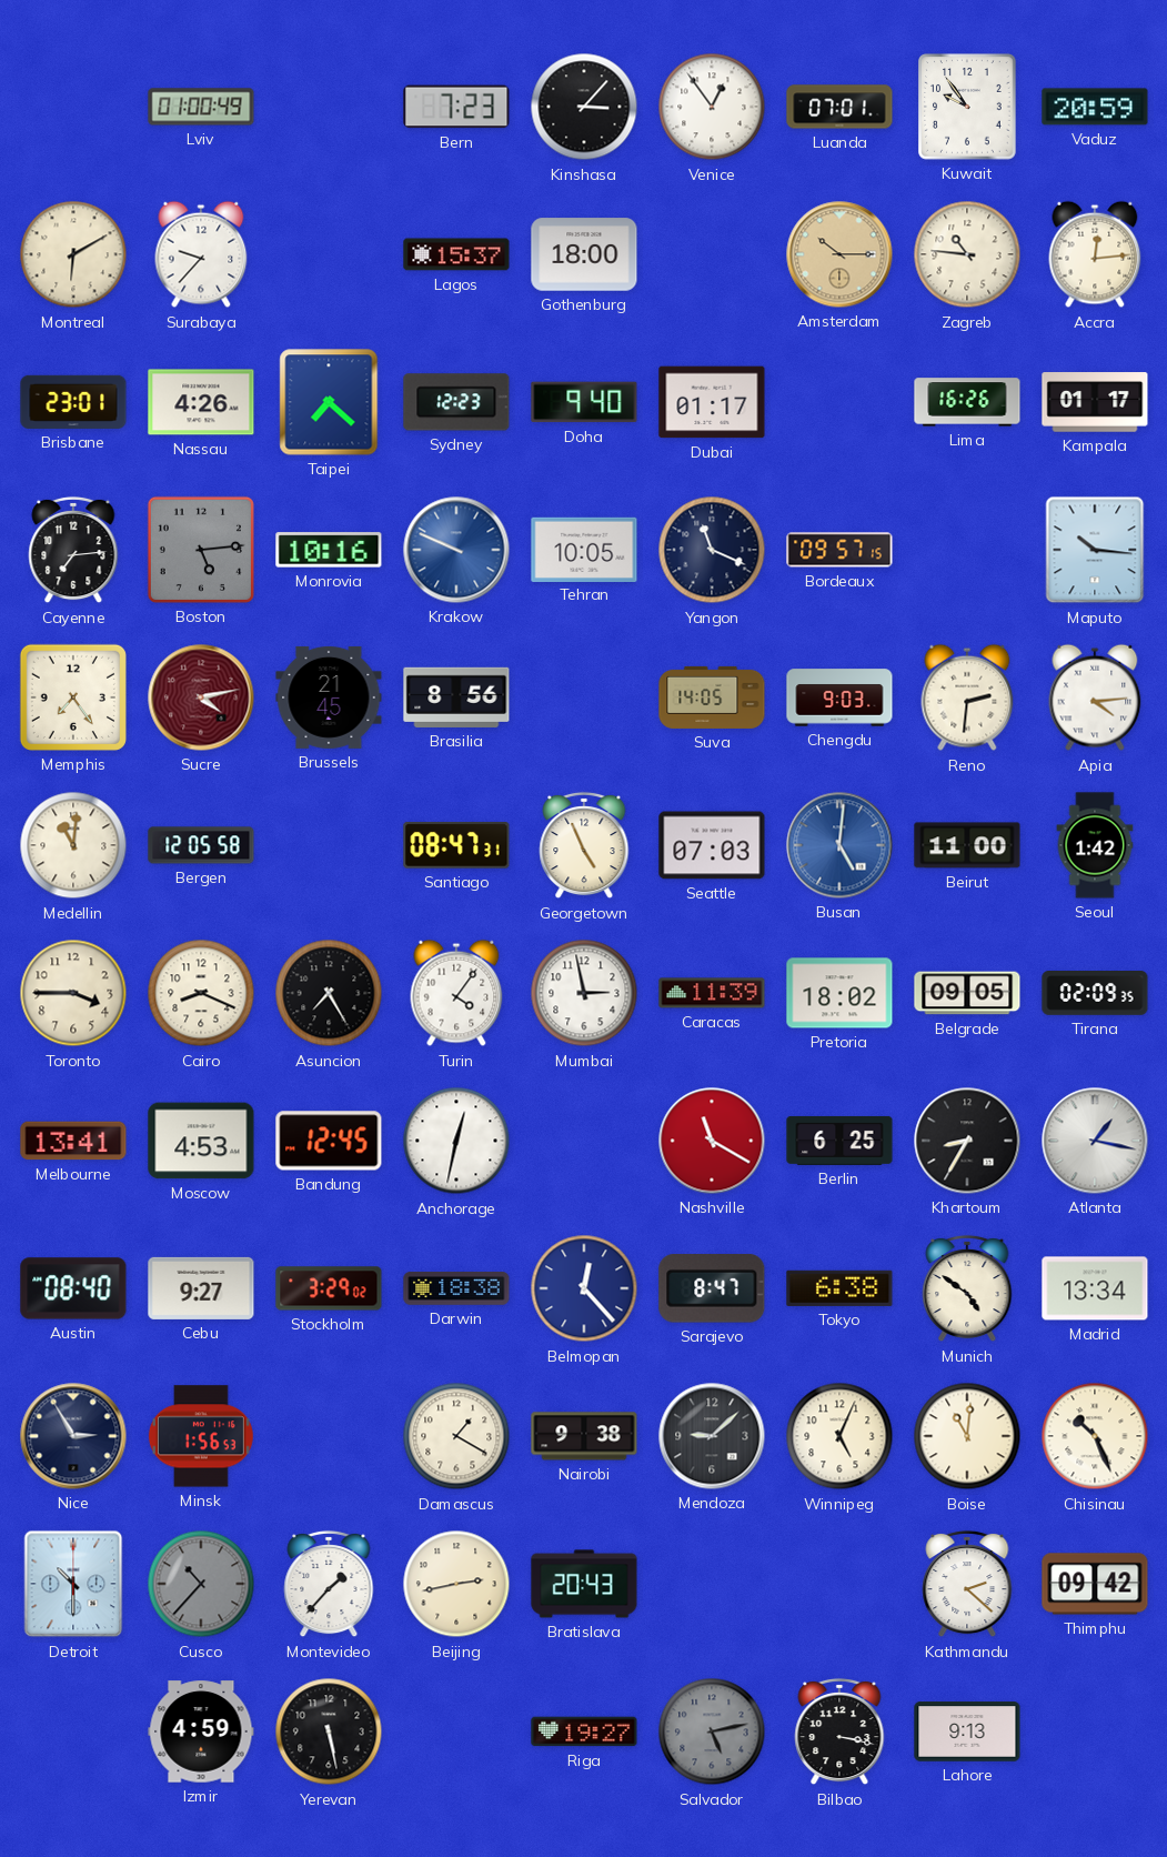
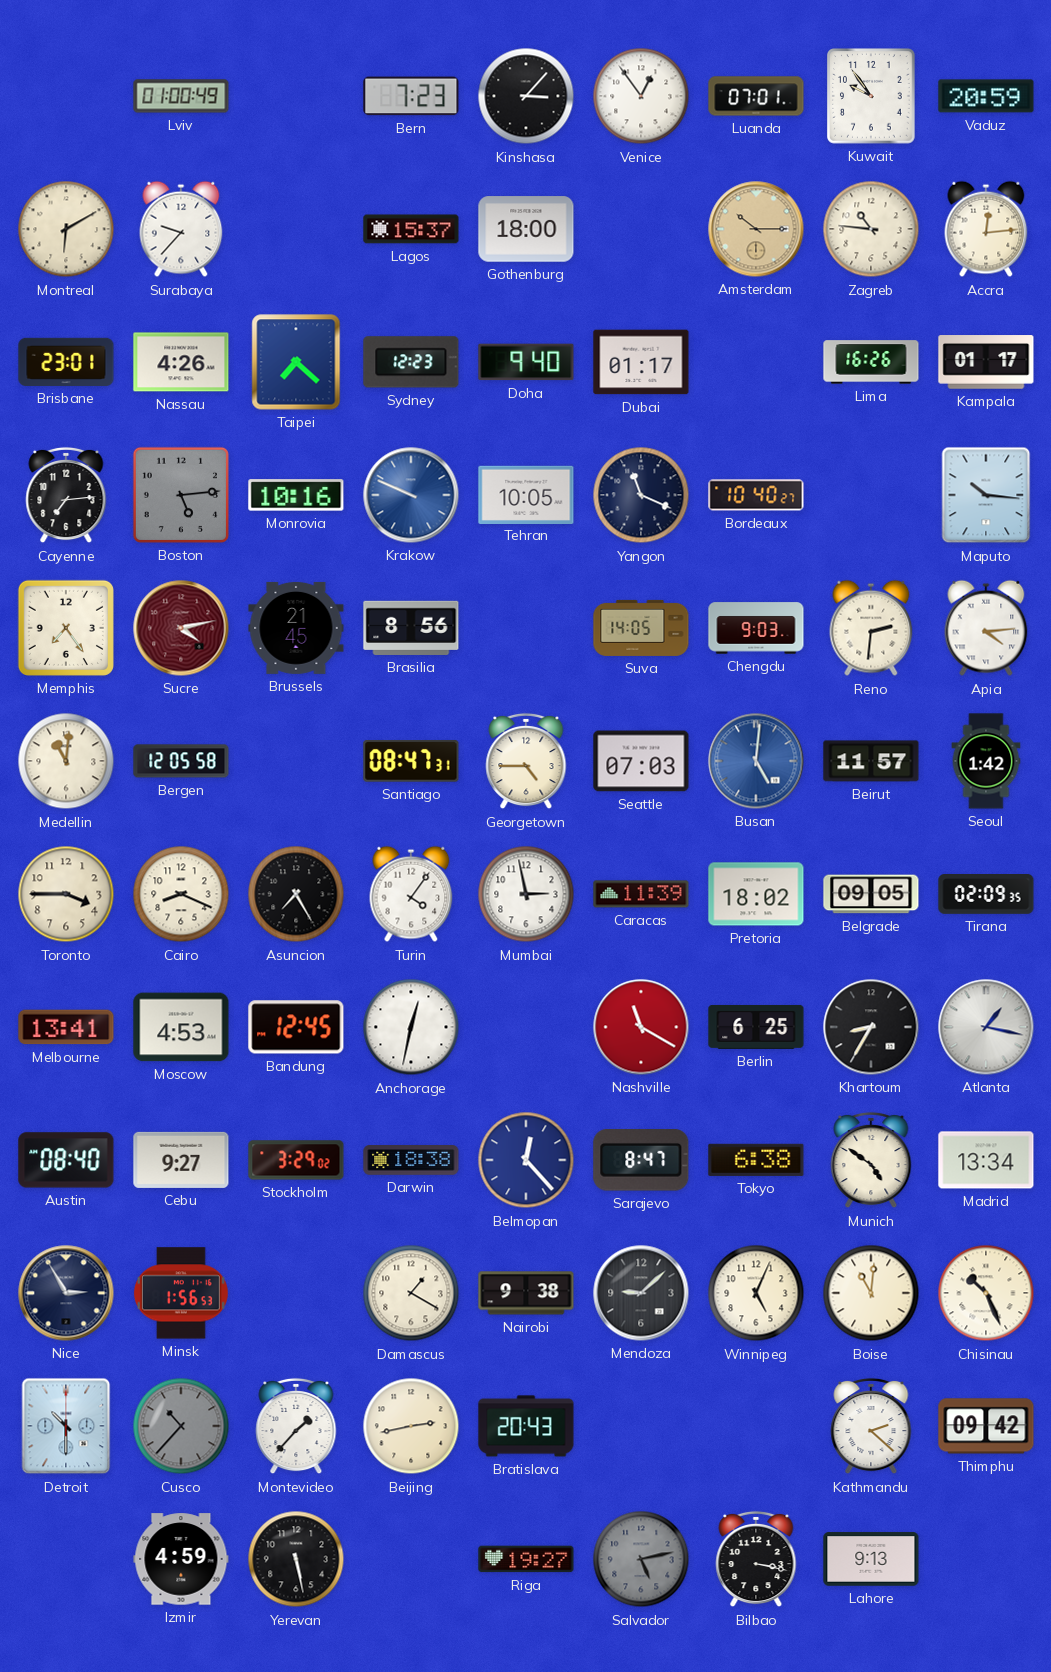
Bordeaux: 09:57 -> 10:40 (756, 495)
Georgetown: 4:56 -> 4:45 (526, 761)
Beirut: 11:00 -> 11:57 (871, 761)
